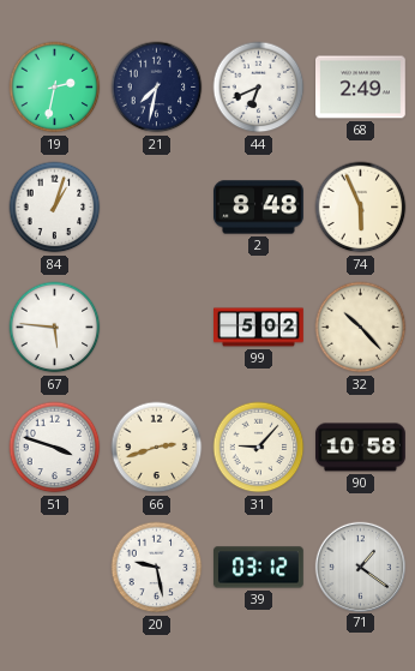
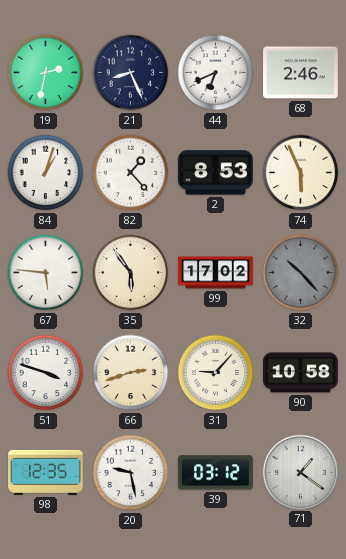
21: 7:32 -> 8:26 (131, 73)
68: 2:49 -> 2:46 (301, 73)
82: none -> 1:23 (131, 173)
2: 8:48 -> 8:53 (216, 173)
35: none -> 5:54 (131, 273)
99: 5:02 -> 17:02 (216, 273)
32 dial: cream -> grey (301, 273)
98: none -> 12:35 (46, 472)
